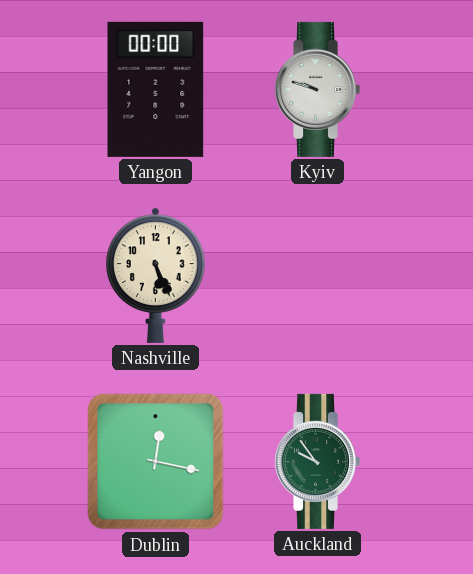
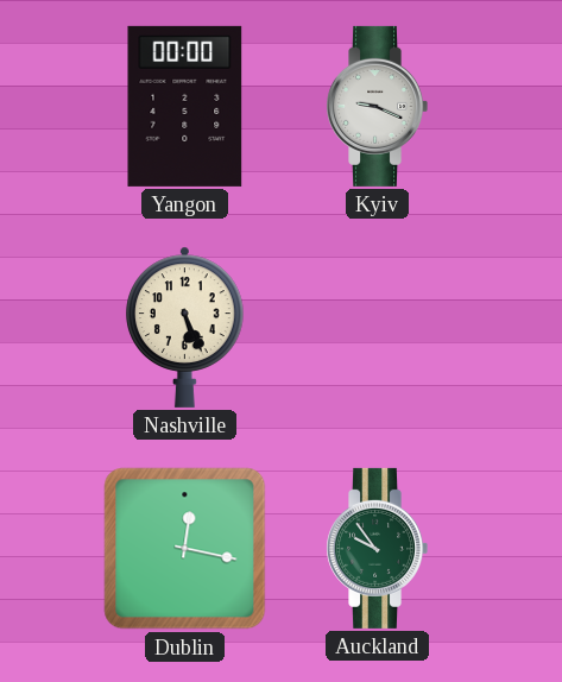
Kyiv: 9:48 -> 9:19 (377, 106)
